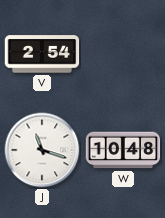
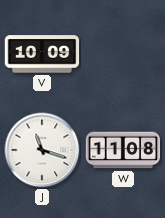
V: 2:54 -> 10:09 (42, 54)
W: 10:48 -> 11:08 (123, 150)
